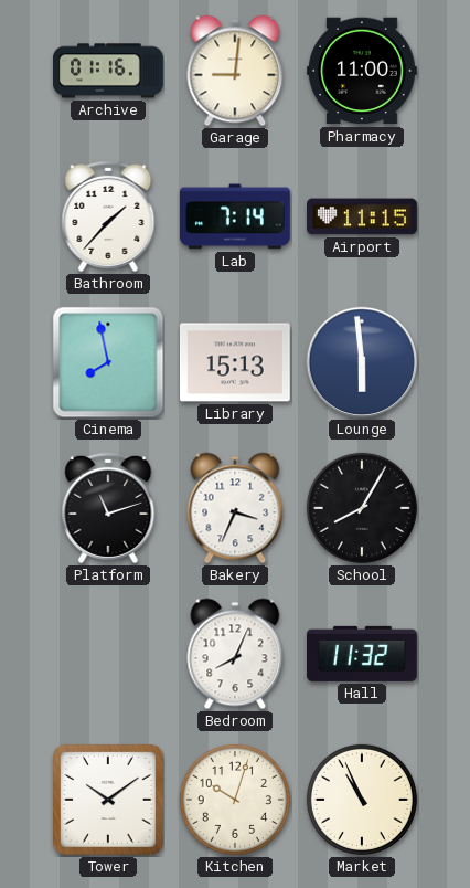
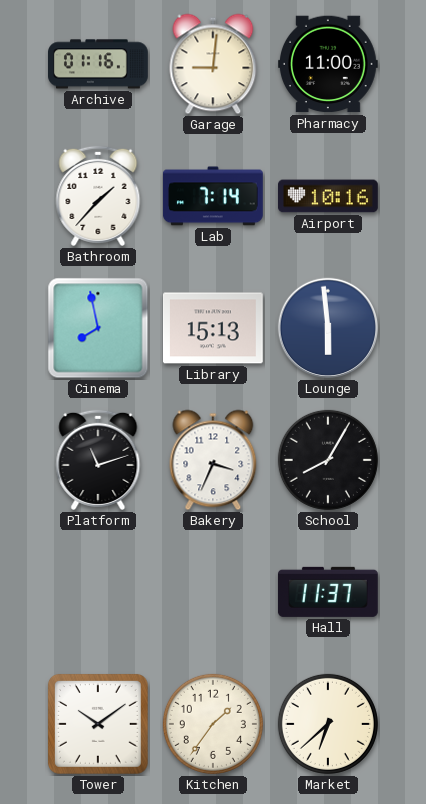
Airport: 11:15 -> 10:16 (329, 196)
Bedroom: 8:04 -> none (235, 654)
Hall: 11:32 -> 11:37 (328, 592)
Kitchen: 10:03 -> 1:36 (213, 724)
Market: 10:56 -> 6:38 (328, 724)
